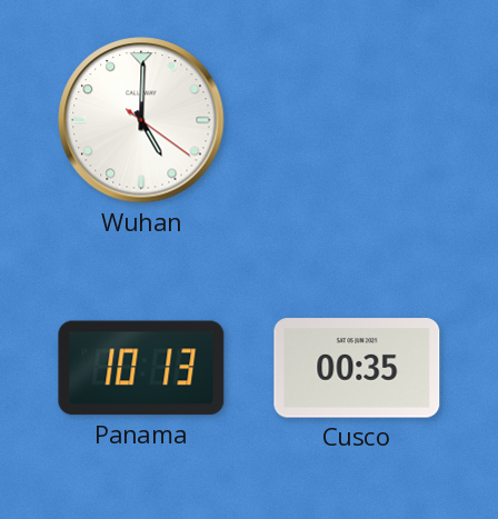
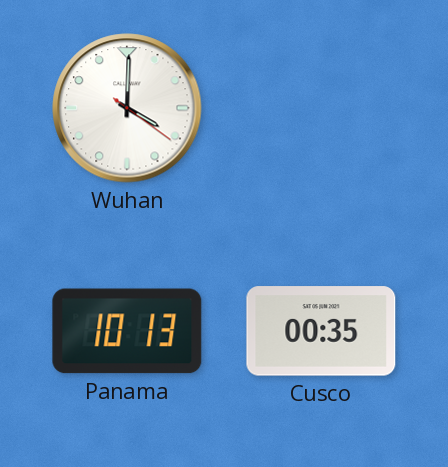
Wuhan: 5:00 -> 4:00 (127, 108)
